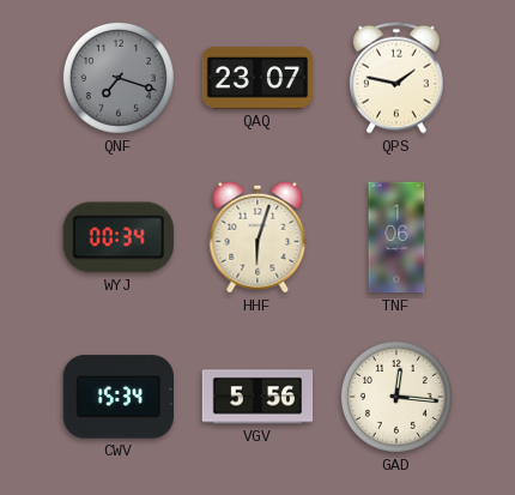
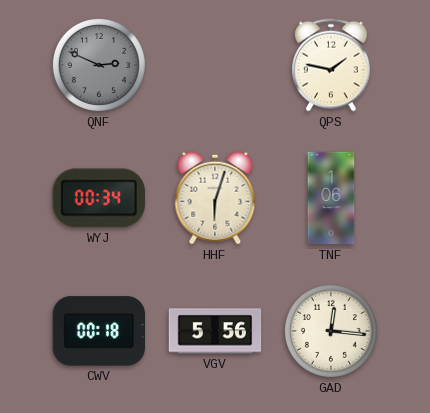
QNF: 7:18 -> 2:49 (99, 65)
QAQ: 23:07 -> none (257, 79)
CWV: 15:34 -> 00:18 (98, 331)
